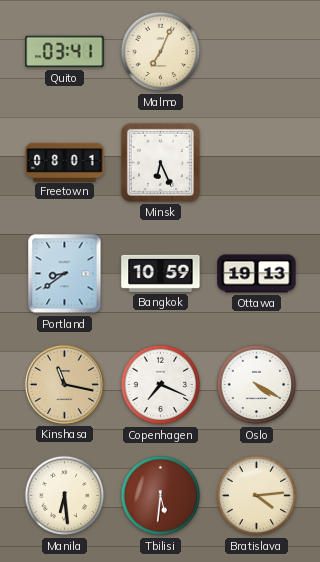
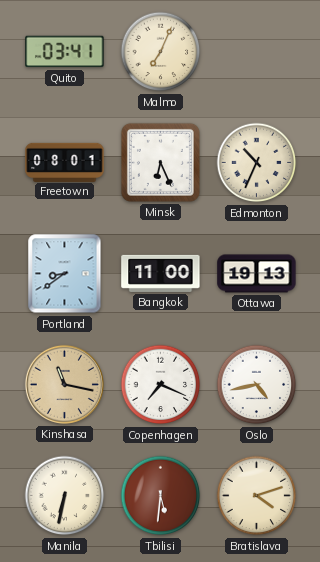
Edmonton: none -> 10:34 (257, 163)
Bangkok: 10:59 -> 11:00 (161, 273)
Oslo: 4:20 -> 4:43 (257, 385)
Manila: 6:29 -> 6:32 (65, 496)
Bratislava: 4:14 -> 4:12 (257, 496)
